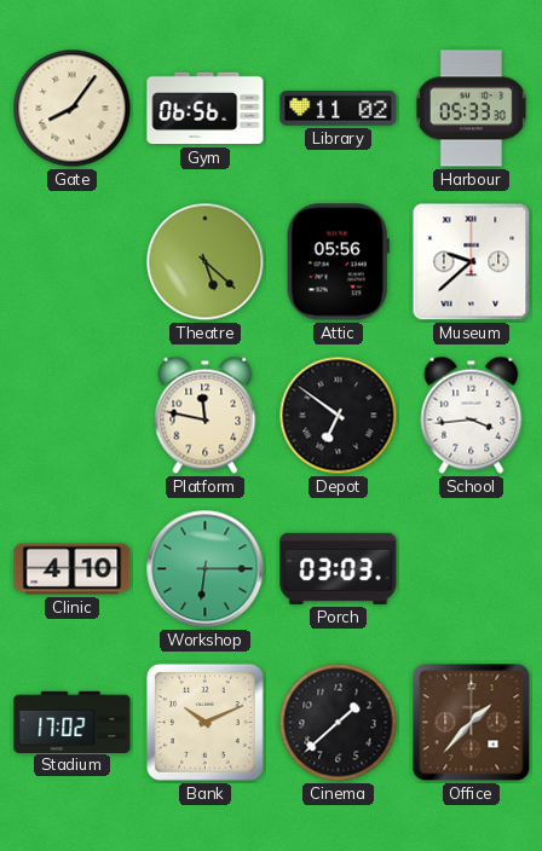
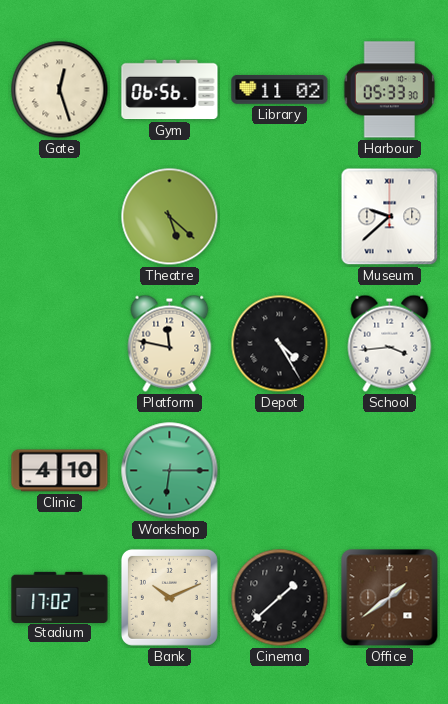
Gate: 8:06 -> 12:27 (60, 90)
Attic: 05:56 -> none (338, 262)
Depot: 6:51 -> 4:25 (280, 344)
Porch: 03:03 -> none (339, 568)
Office: 1:37 -> 1:39 (390, 598)
